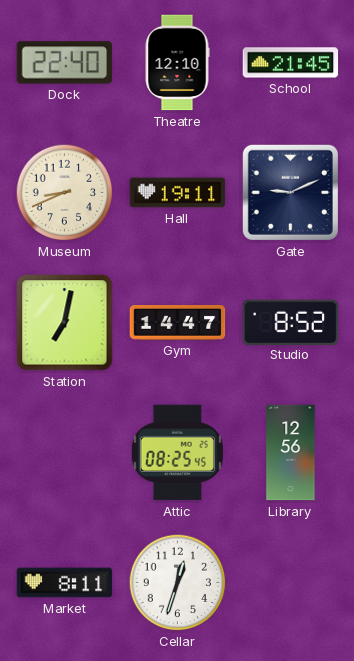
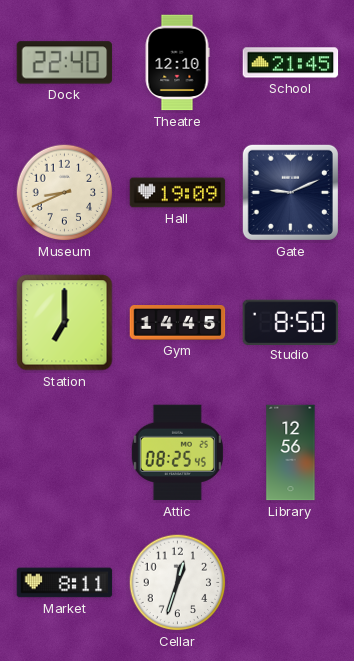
Hall: 19:11 -> 19:09 (178, 193)
Station: 7:02 -> 7:00 (65, 323)
Gym: 14:47 -> 14:45 (178, 323)
Studio: 8:52 -> 8:50 (291, 322)
